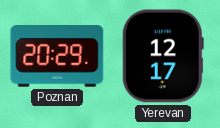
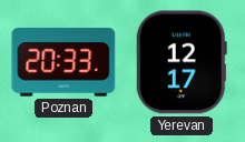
Poznan: 20:29 -> 20:33 (63, 62)
